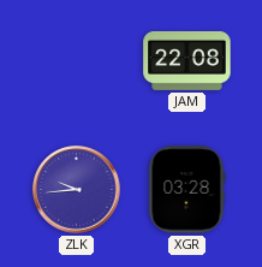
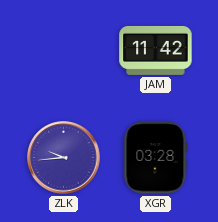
JAM: 22:08 -> 11:42 (156, 50)
